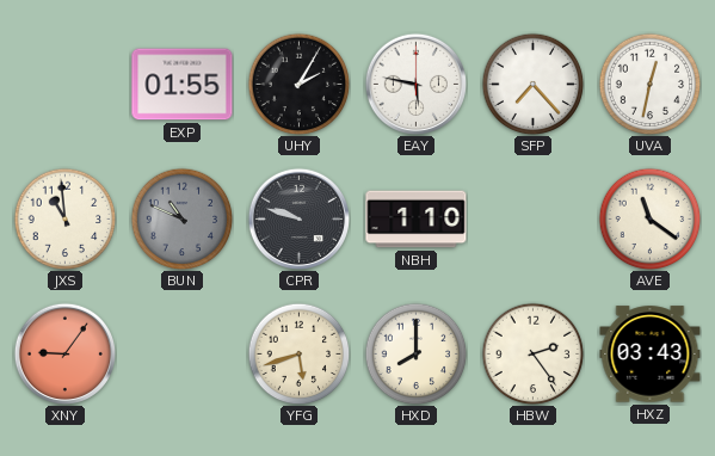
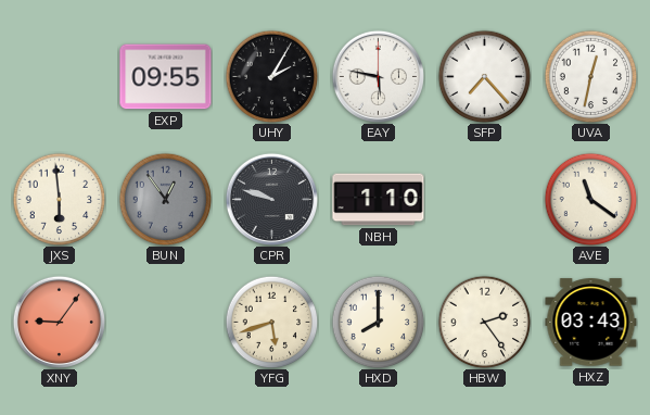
EXP: 01:55 -> 09:55 (166, 77)
JXS: 10:59 -> 5:59 (59, 199)
BUN: 10:49 -> 12:54 (165, 199)
